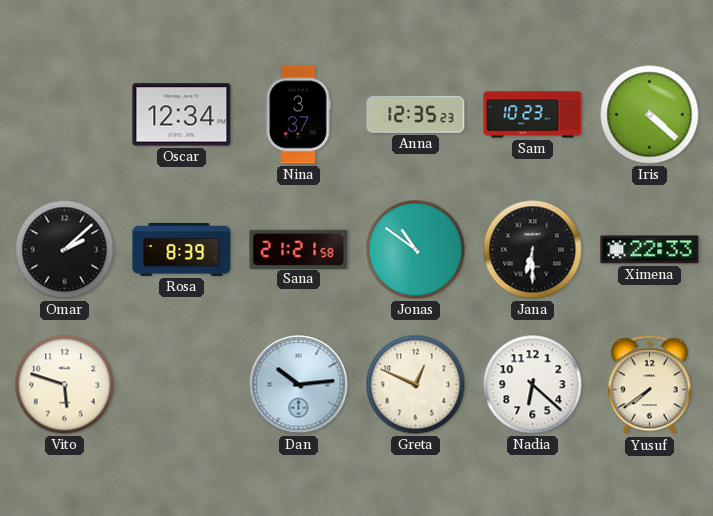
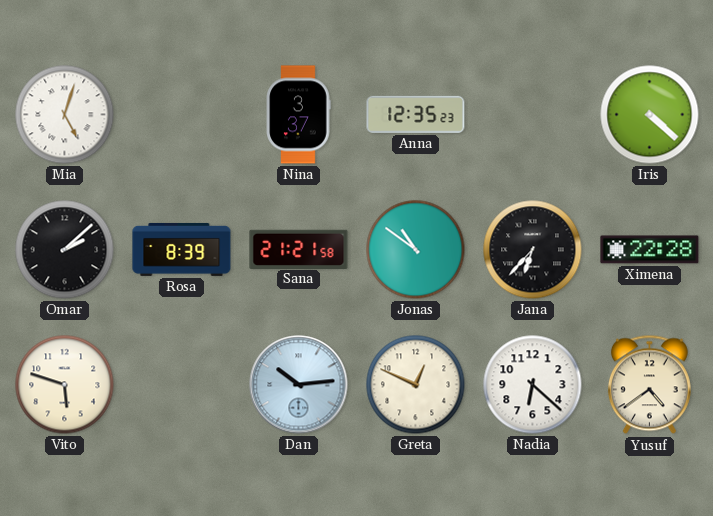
Mia: none -> 5:03 (65, 115)
Oscar: 12:34 -> none (182, 115)
Sam: 10:23 -> none (533, 115)
Jana: 6:30 -> 6:37 (533, 250)
Ximena: 22:33 -> 22:28 (650, 250)
Yusuf: 7:39 -> 4:39 (649, 385)
